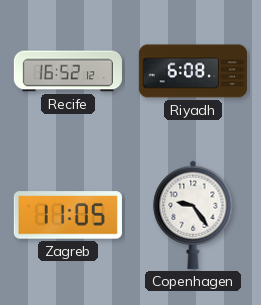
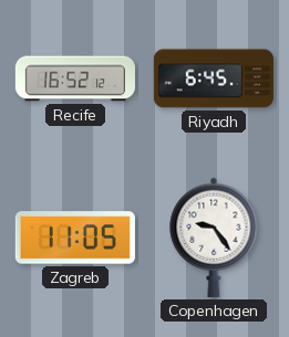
Riyadh: 6:08 -> 6:45 (214, 78)
